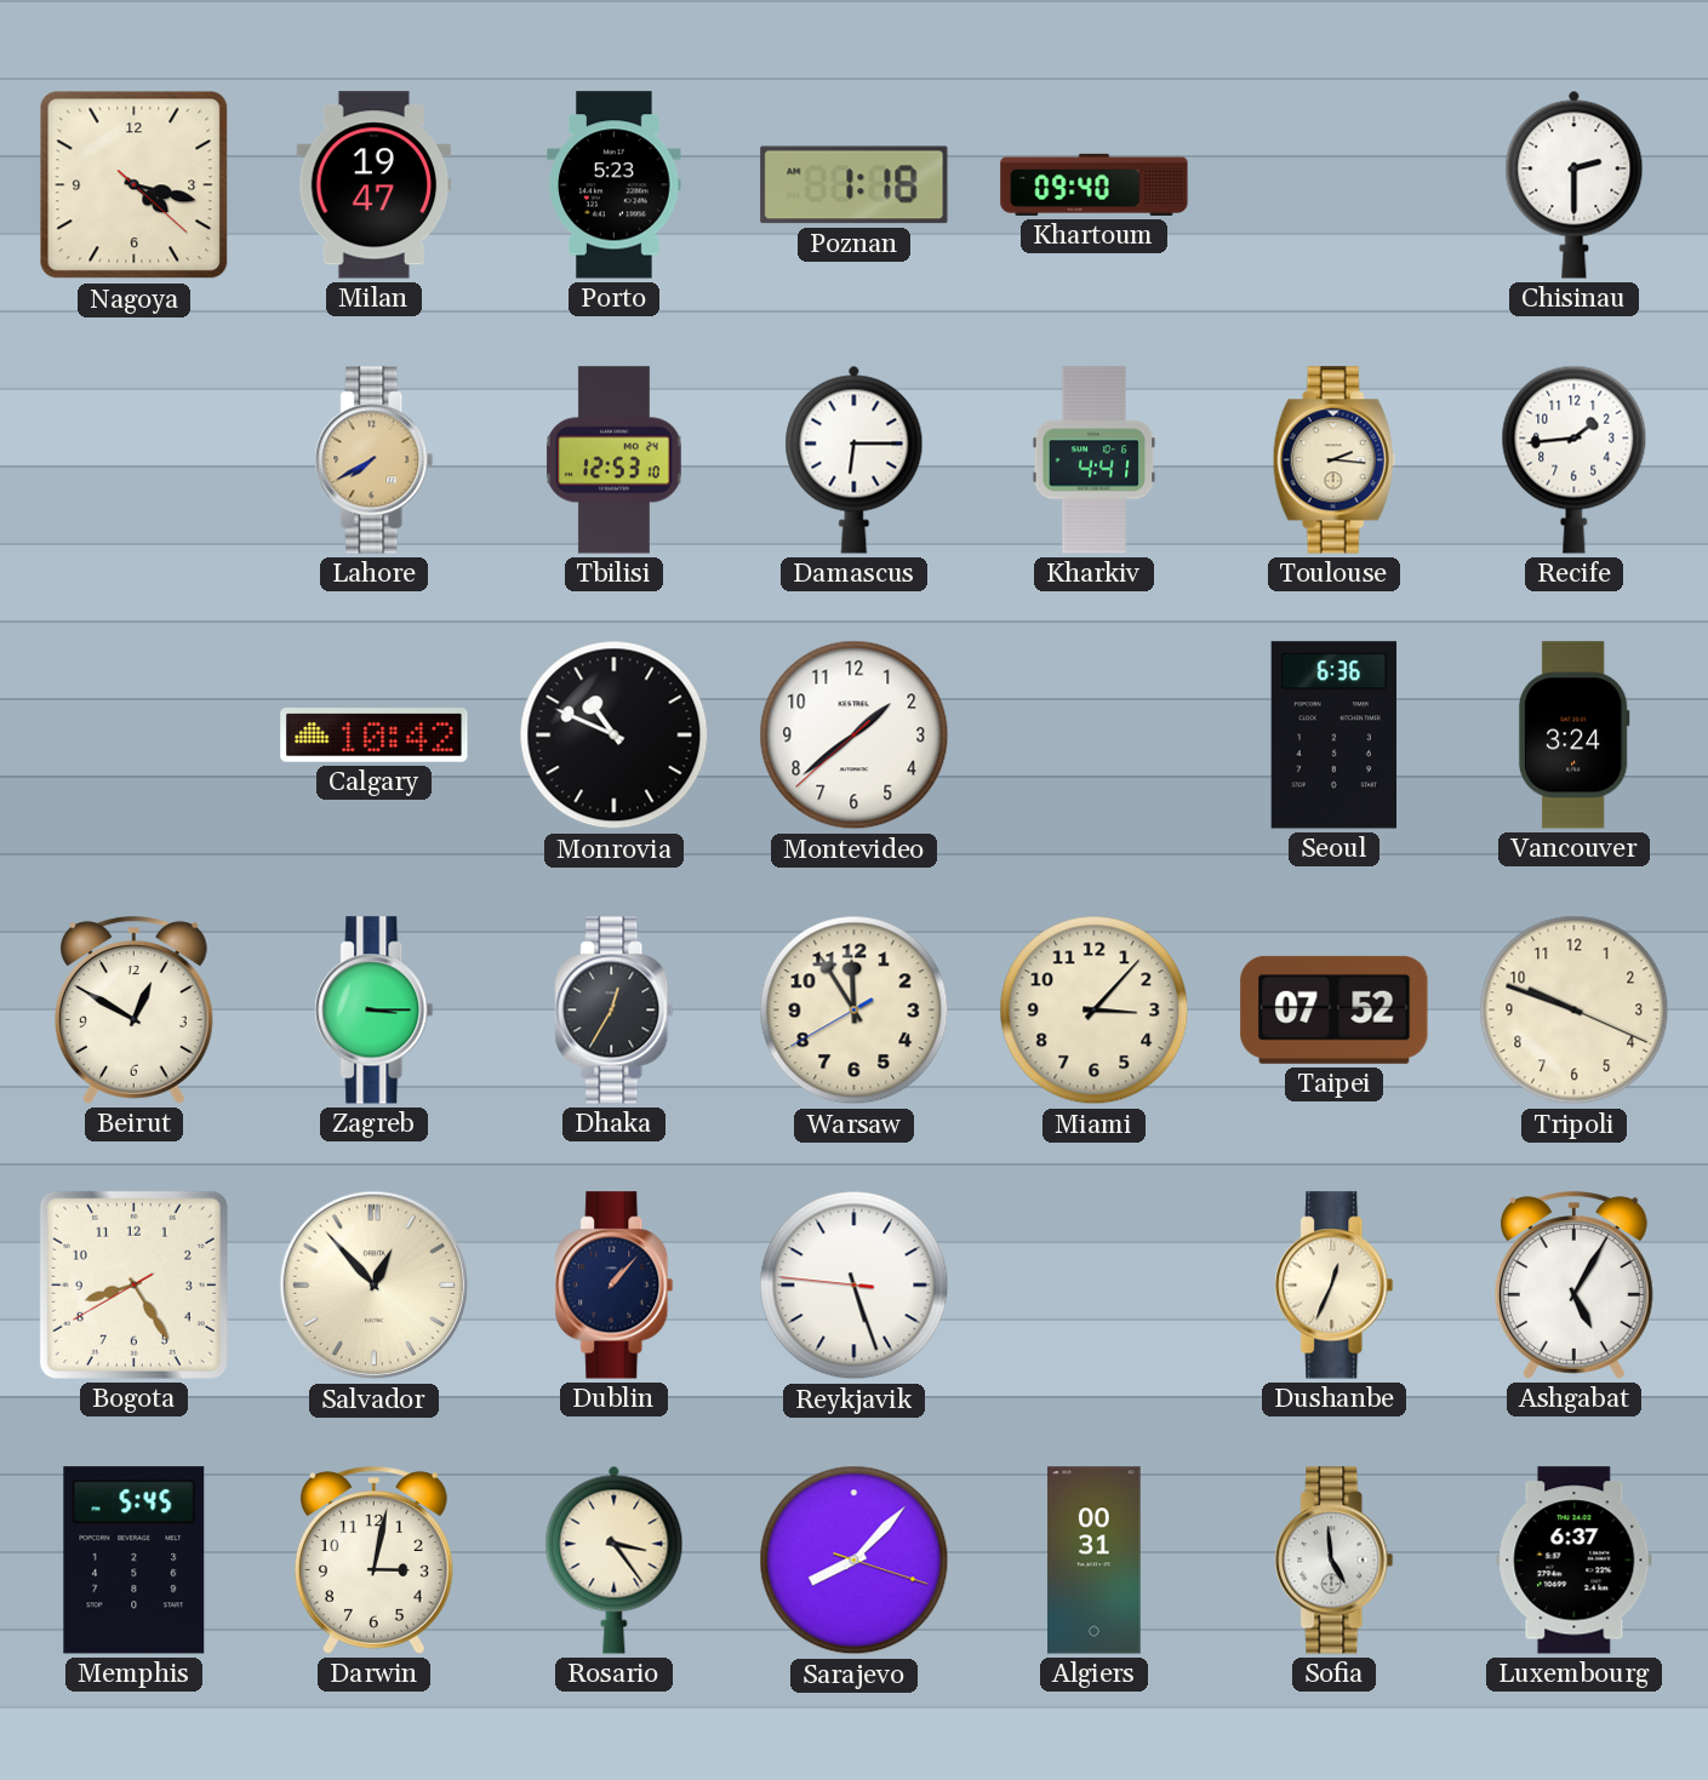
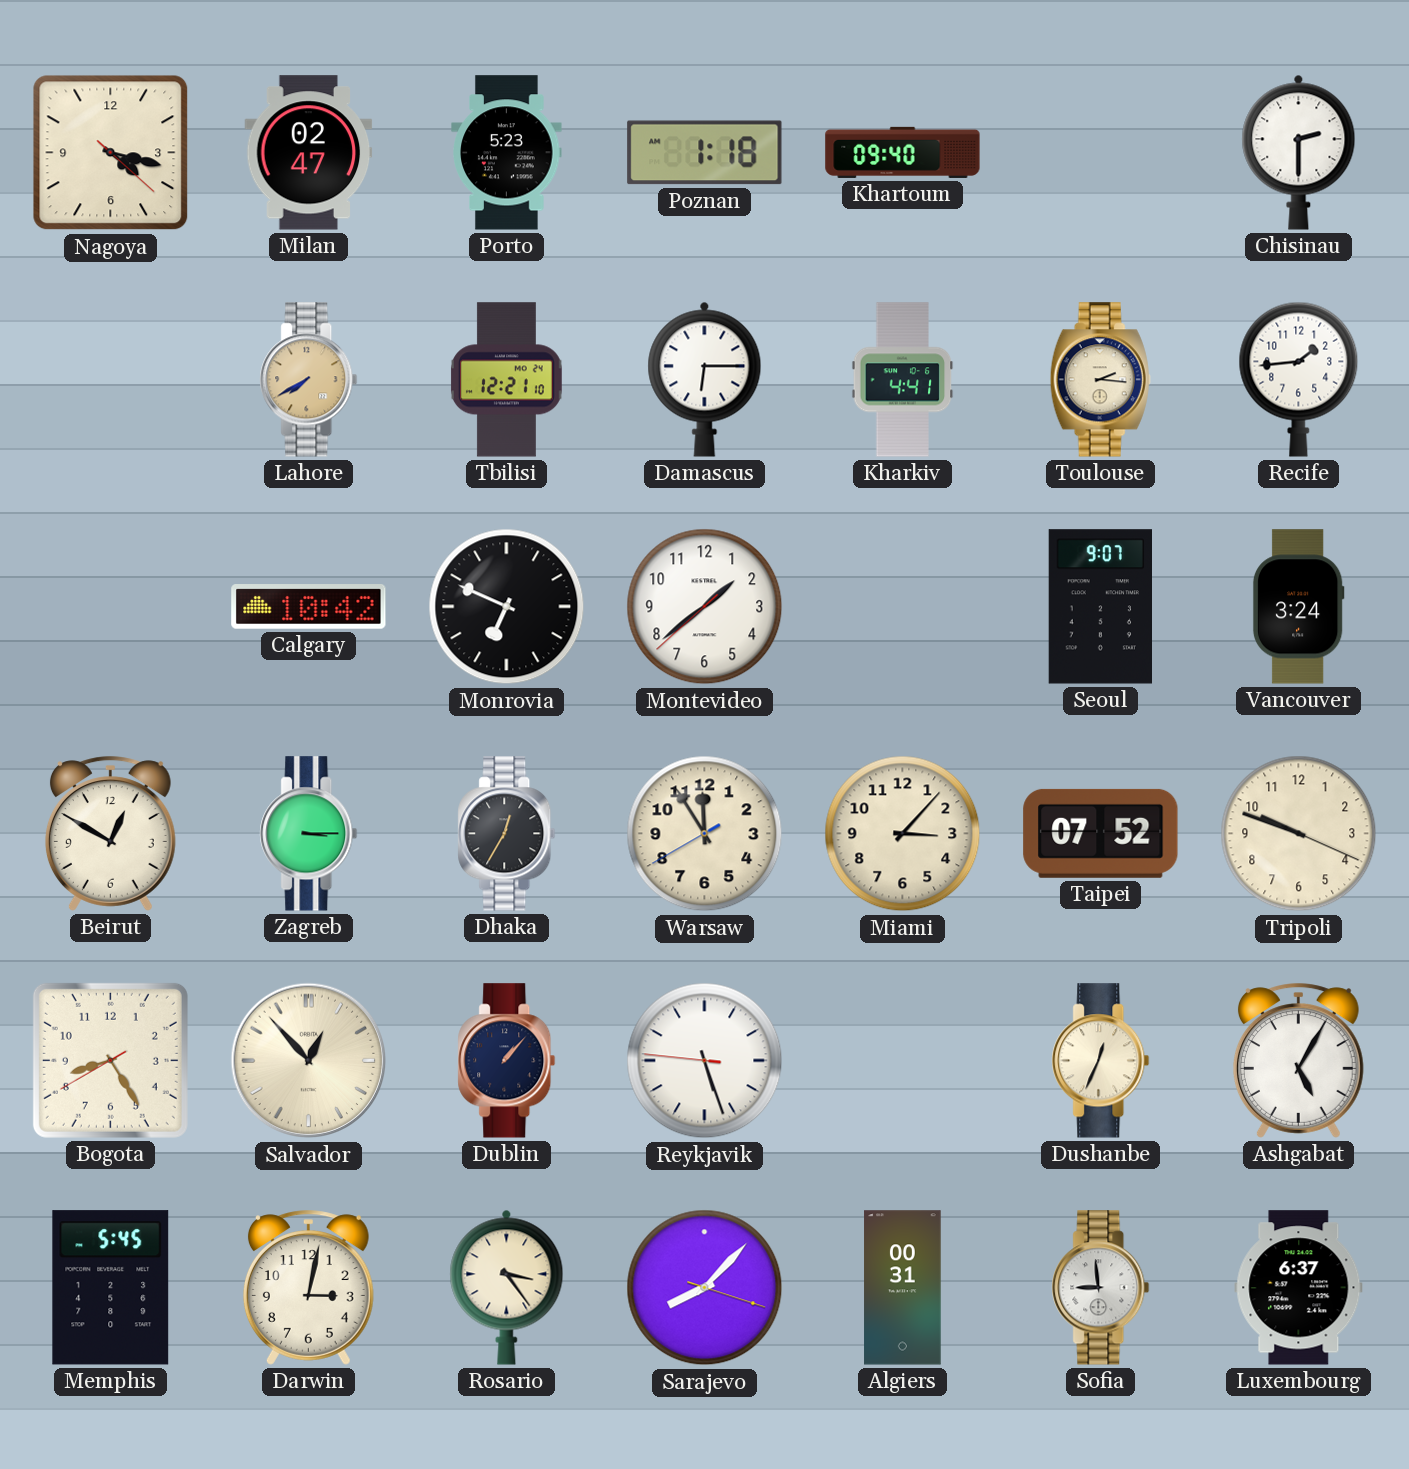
Milan: 19:47 -> 02:47 (309, 153)
Tbilisi: 12:53 -> 12:21 (507, 380)
Monrovia: 10:49 -> 6:49 (507, 607)
Seoul: 6:36 -> 9:07 (1100, 607)
Sofia: 4:59 -> 8:59 (1101, 1288)
